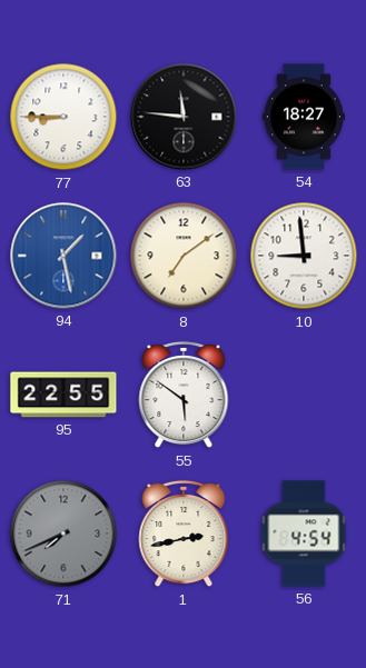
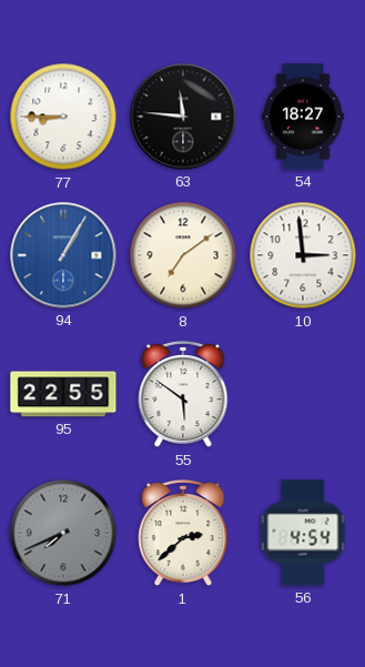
94: 1:28 -> 1:05 (63, 255)
10: 8:59 -> 2:59 (303, 255)
1: 2:43 -> 2:38 (183, 533)
